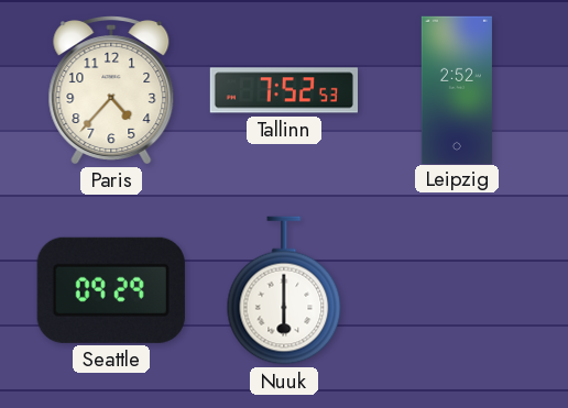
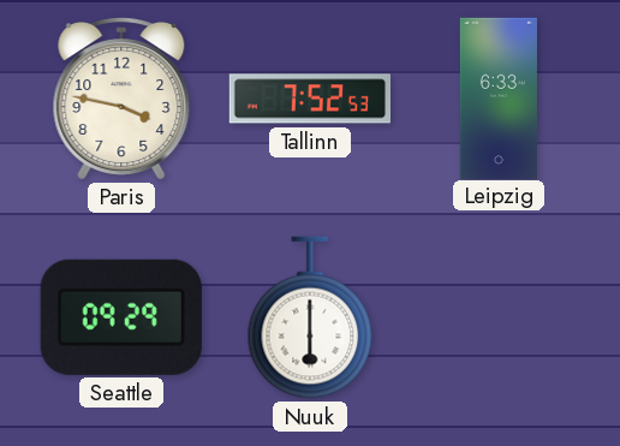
Paris: 4:37 -> 3:47 (121, 99)
Leipzig: 2:52 -> 6:33 (499, 97)
